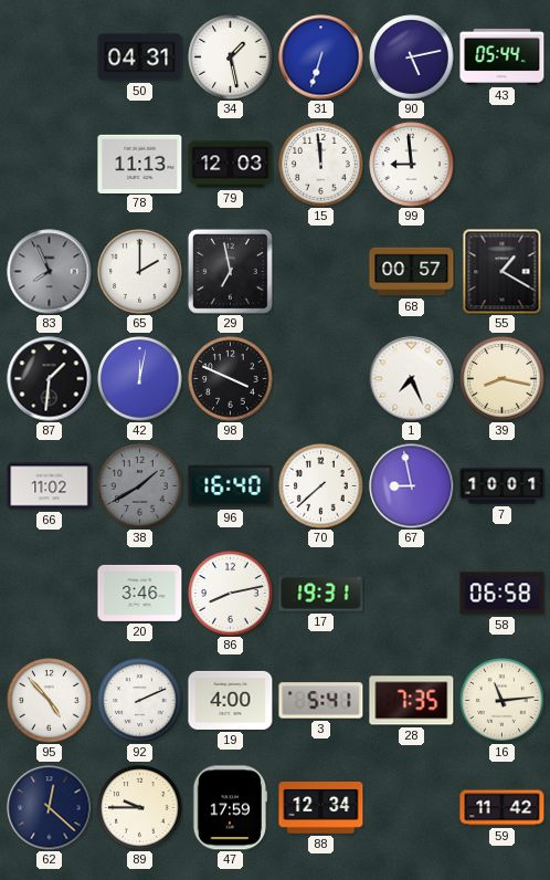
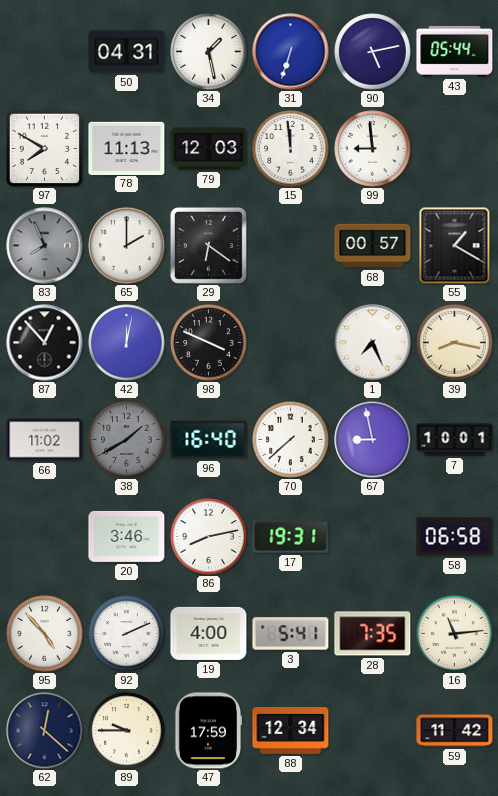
97: none -> 7:50 (44, 148)
29: 6:58 -> 6:21 (208, 245)
87: 1:31 -> 12:53 (45, 343)
